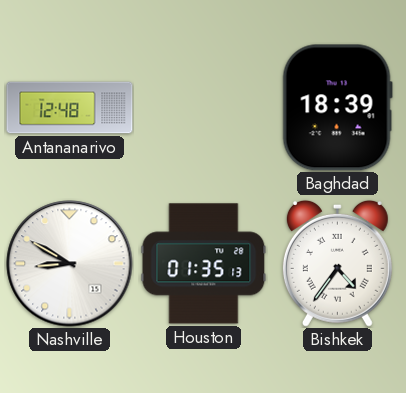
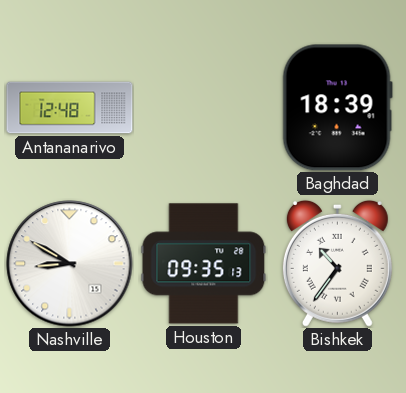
Houston: 01:35 -> 09:35 (204, 264)
Bishkek: 4:36 -> 10:36 (337, 263)
